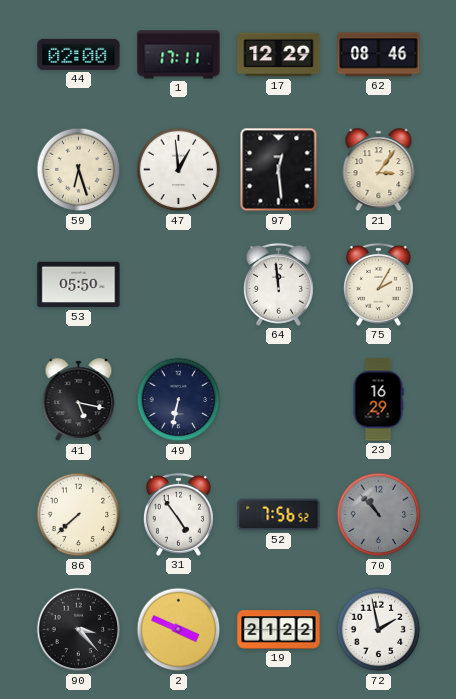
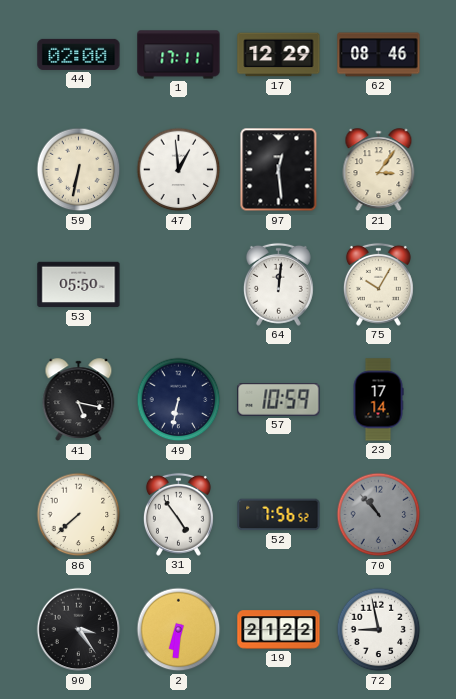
59: 6:27 -> 6:32 (79, 170)
64: 11:59 -> 12:01 (278, 284)
75: 2:05 -> 10:05 (378, 284)
57: none -> 10:59 (279, 400)
23: 16:29 -> 17:14 (378, 400)
90: 3:23 -> 3:24 (79, 630)
2: 3:49 -> 6:31 (179, 630)
72: 1:58 -> 8:58 (379, 630)
